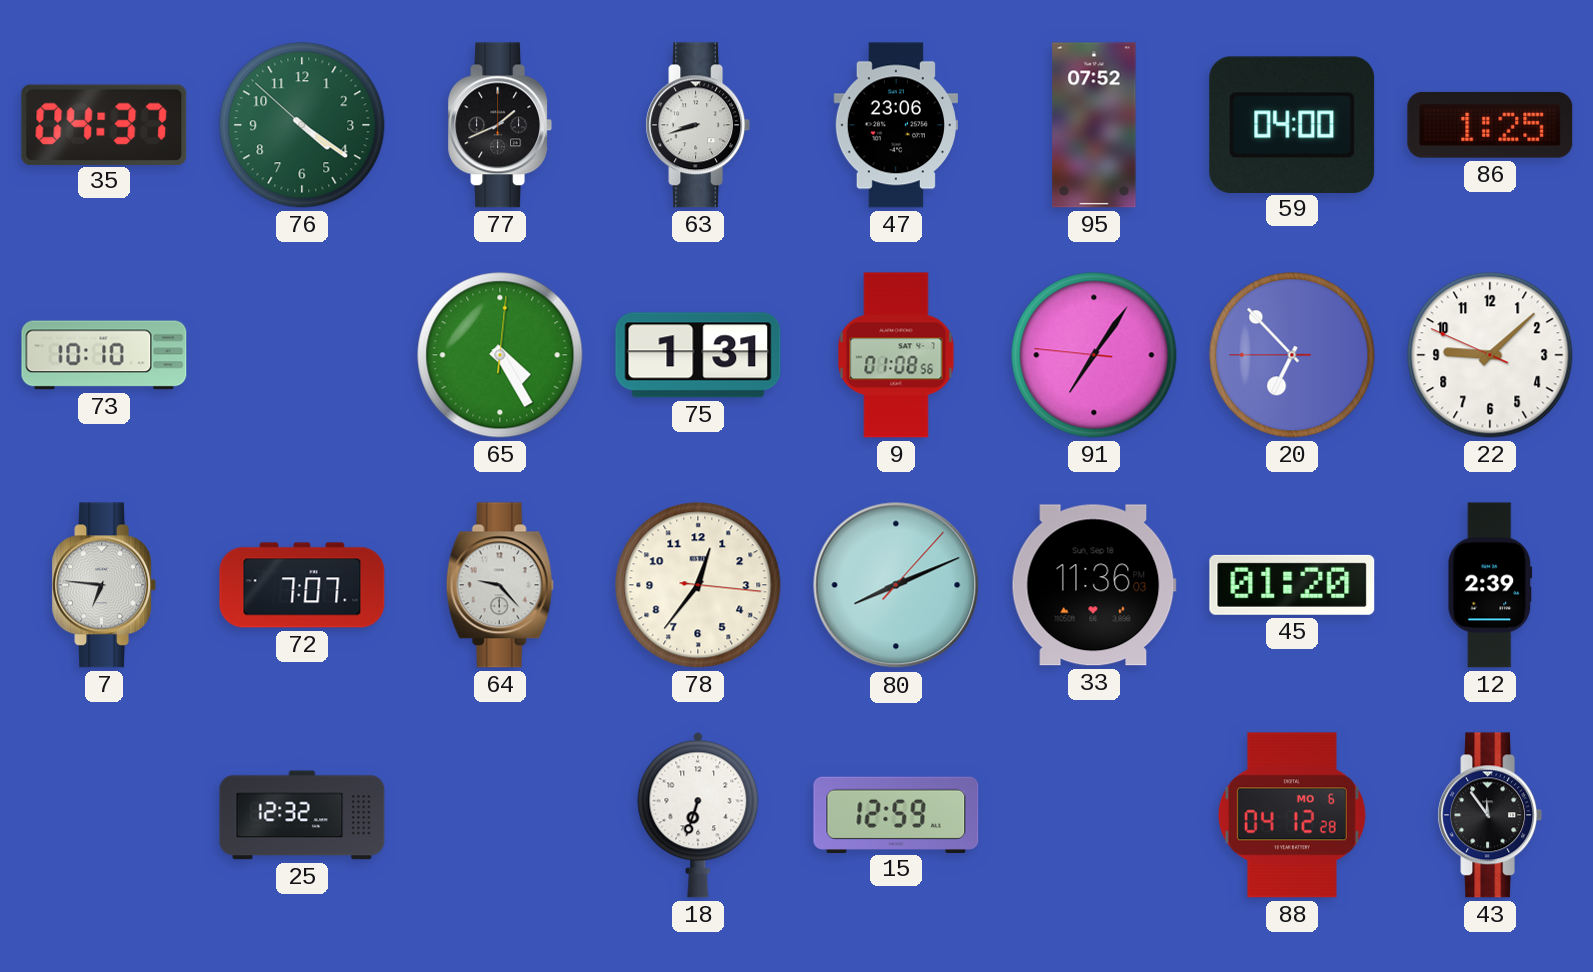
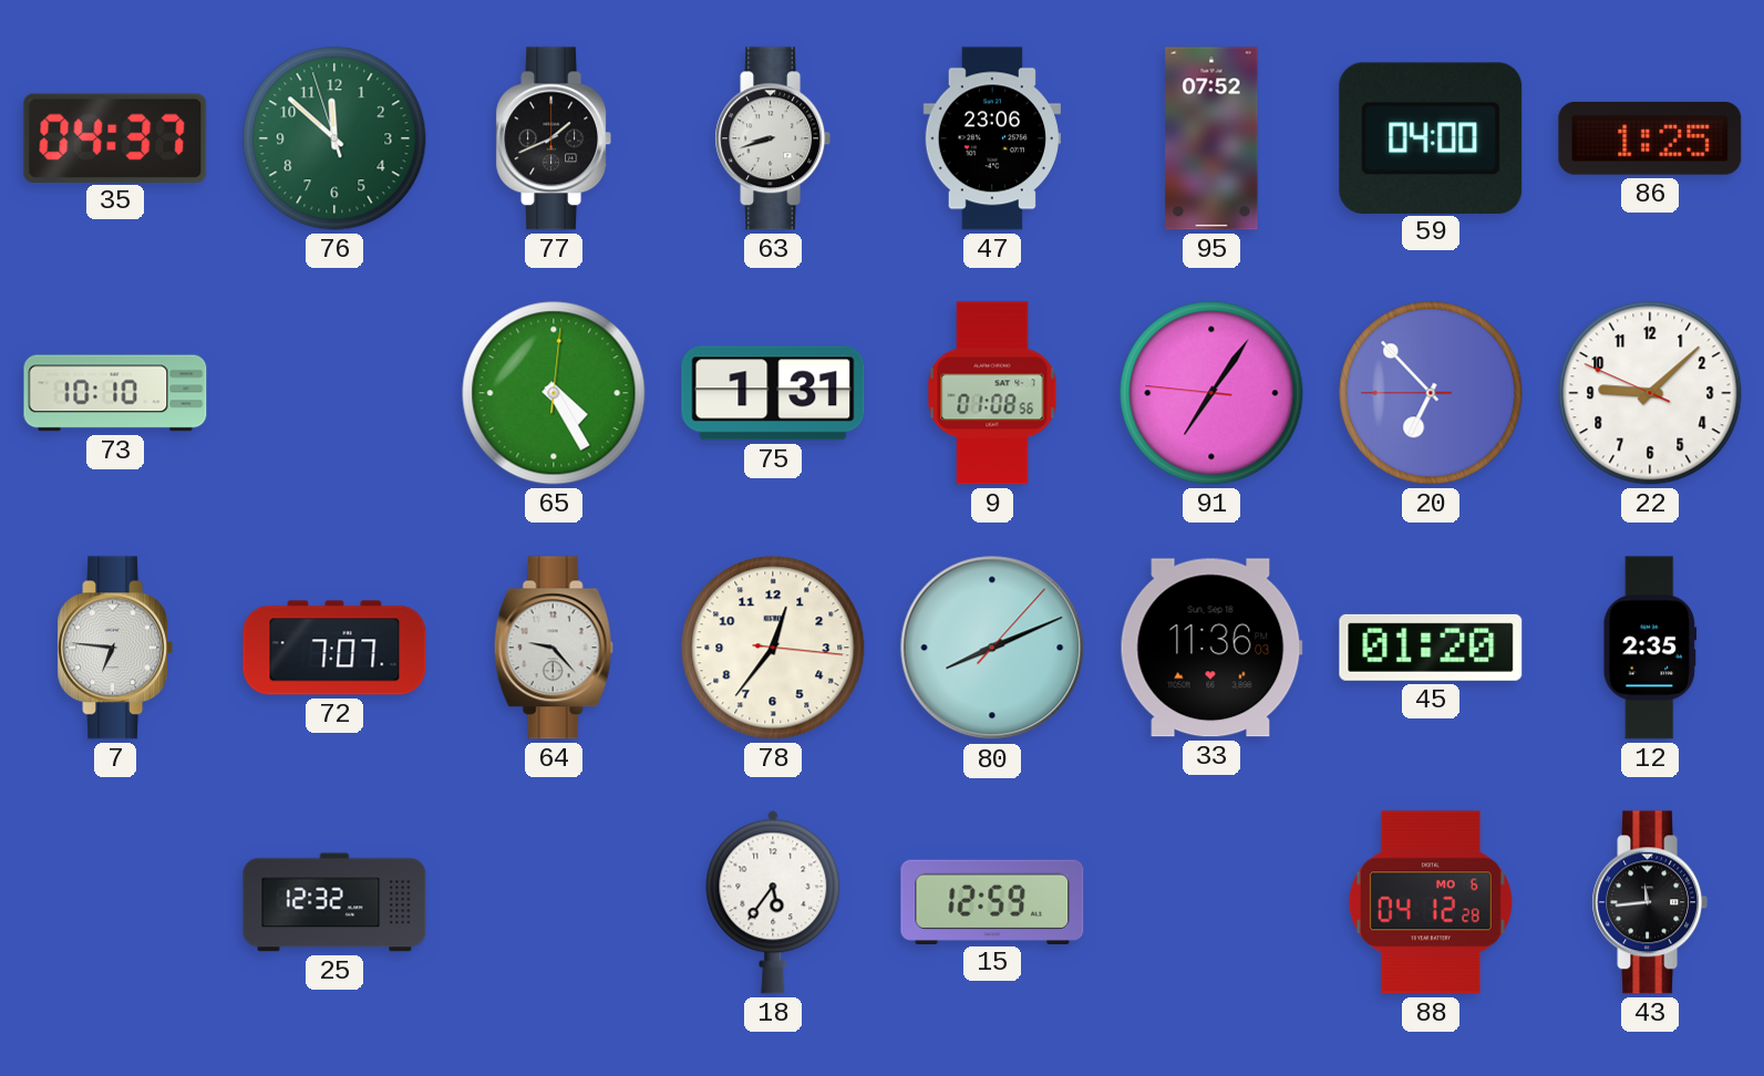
76: 4:20 -> 11:51 (334, 138)
12: 2:39 -> 2:35 (1650, 648)
18: 6:33 -> 5:36 (773, 902)
43: 11:54 -> 11:44 (1650, 902)
